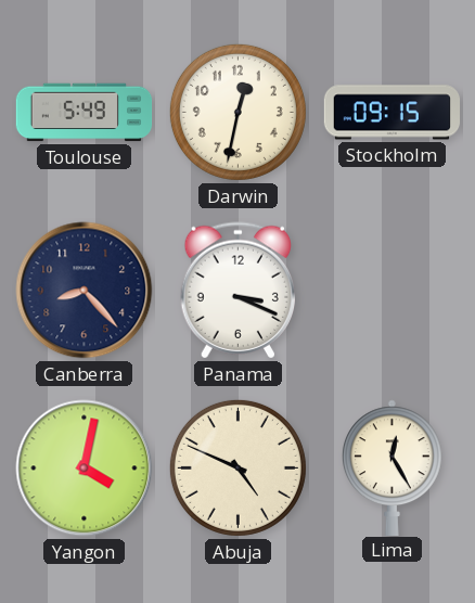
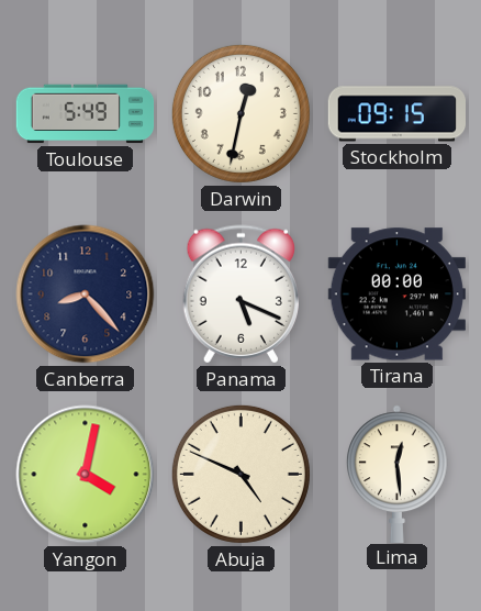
Panama: 3:19 -> 5:19 (240, 295)
Tirana: none -> 00:00 (396, 295)
Lima: 12:25 -> 12:29 (398, 474)
